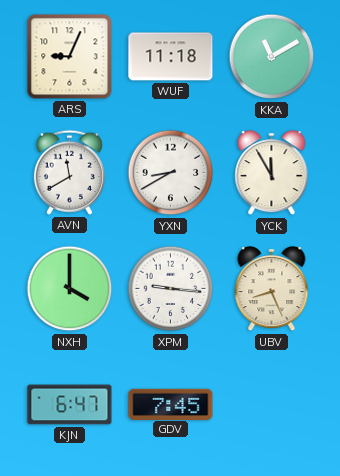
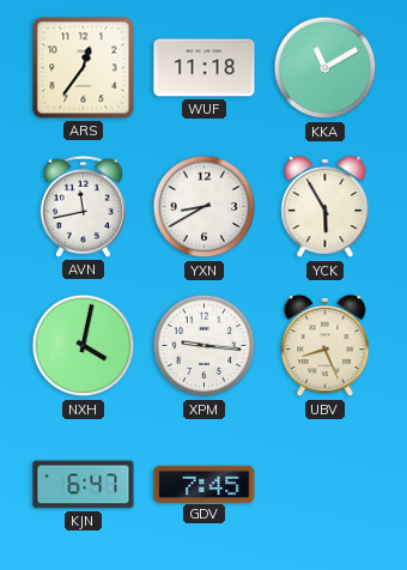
ARS: 9:04 -> 12:36 (84, 68)
AVN: 11:40 -> 11:43 (83, 206)
YCK: 11:55 -> 5:55 (326, 208)
NXH: 4:00 -> 4:02 (84, 346)
